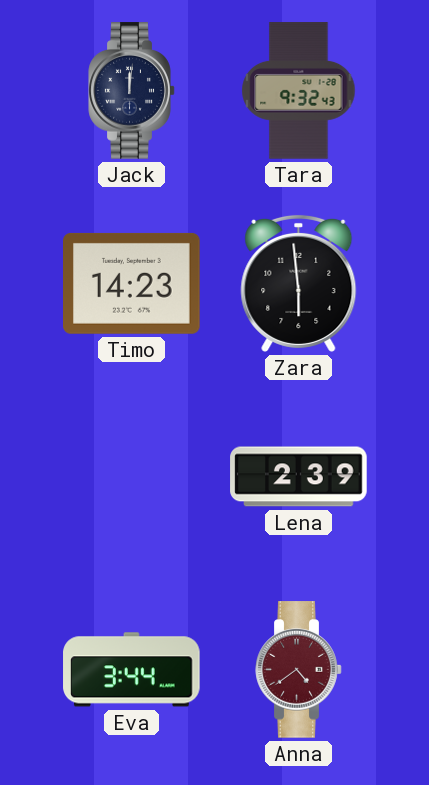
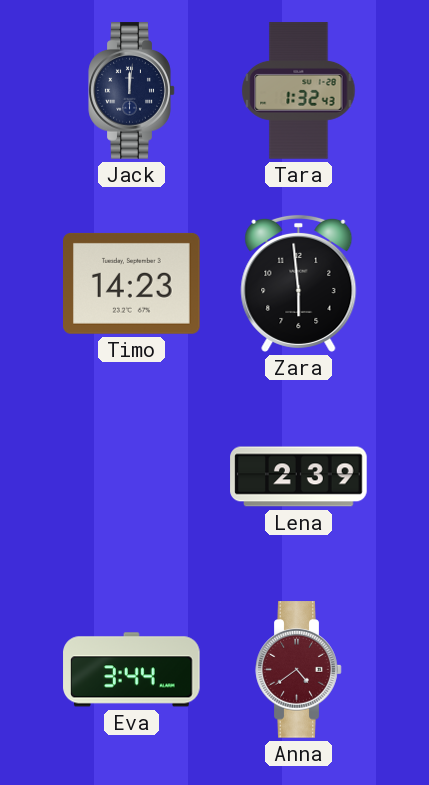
Tara: 9:32 -> 1:32 (299, 91)
